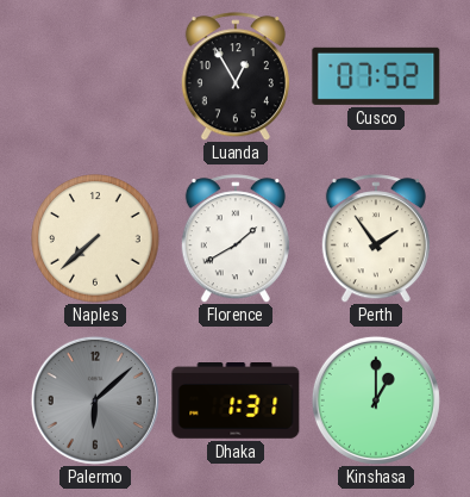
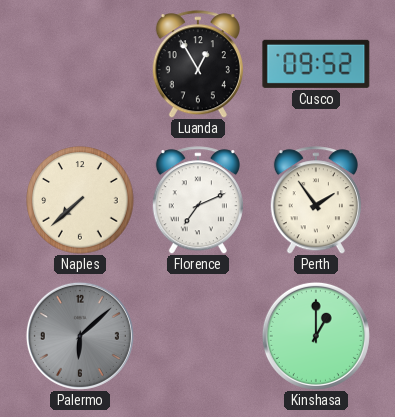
Cusco: 07:52 -> 09:52 (316, 64)
Florence: 1:40 -> 7:11 (198, 200)
Dhaka: 1:31 -> none (236, 402)
